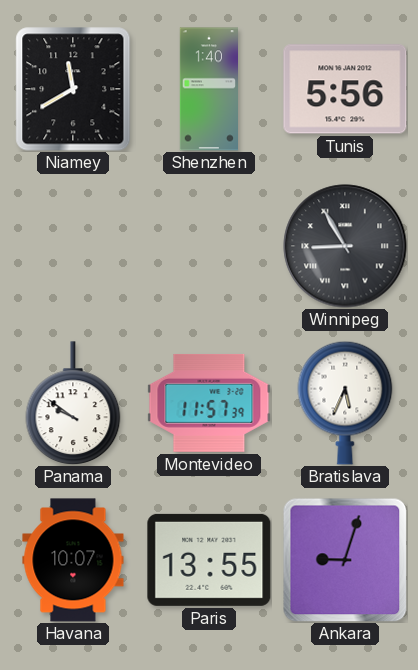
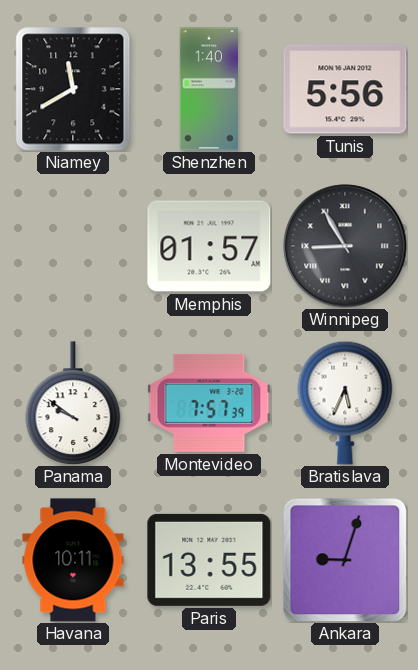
Memphis: none -> 01:57 (209, 246)
Montevideo: 11:57 -> 7:57 (209, 403)
Havana: 10:07 -> 10:11 (73, 560)
